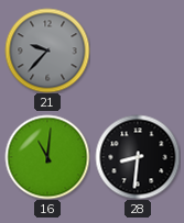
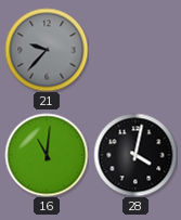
28: 8:31 -> 4:02 (135, 155)
